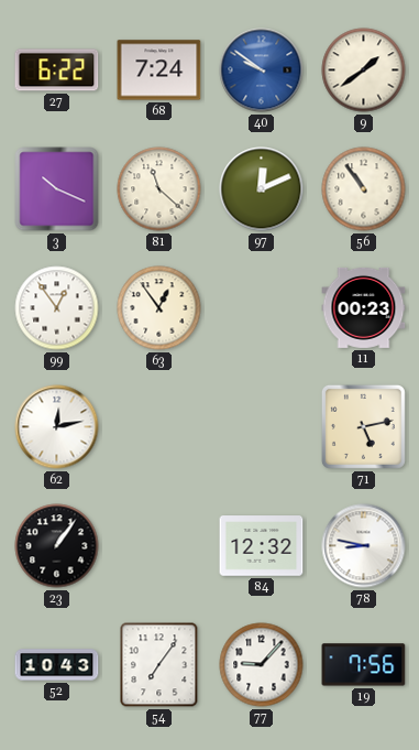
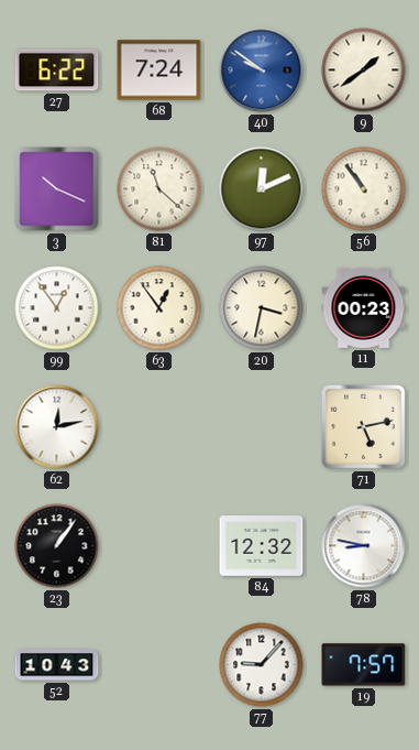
20: none -> 3:32 (262, 308)
54: 7:06 -> none (159, 665)
19: 7:56 -> 7:57 (364, 665)
